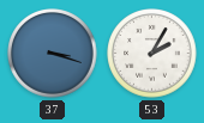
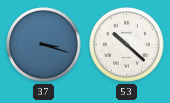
53: 2:05 -> 10:22 (127, 45)
